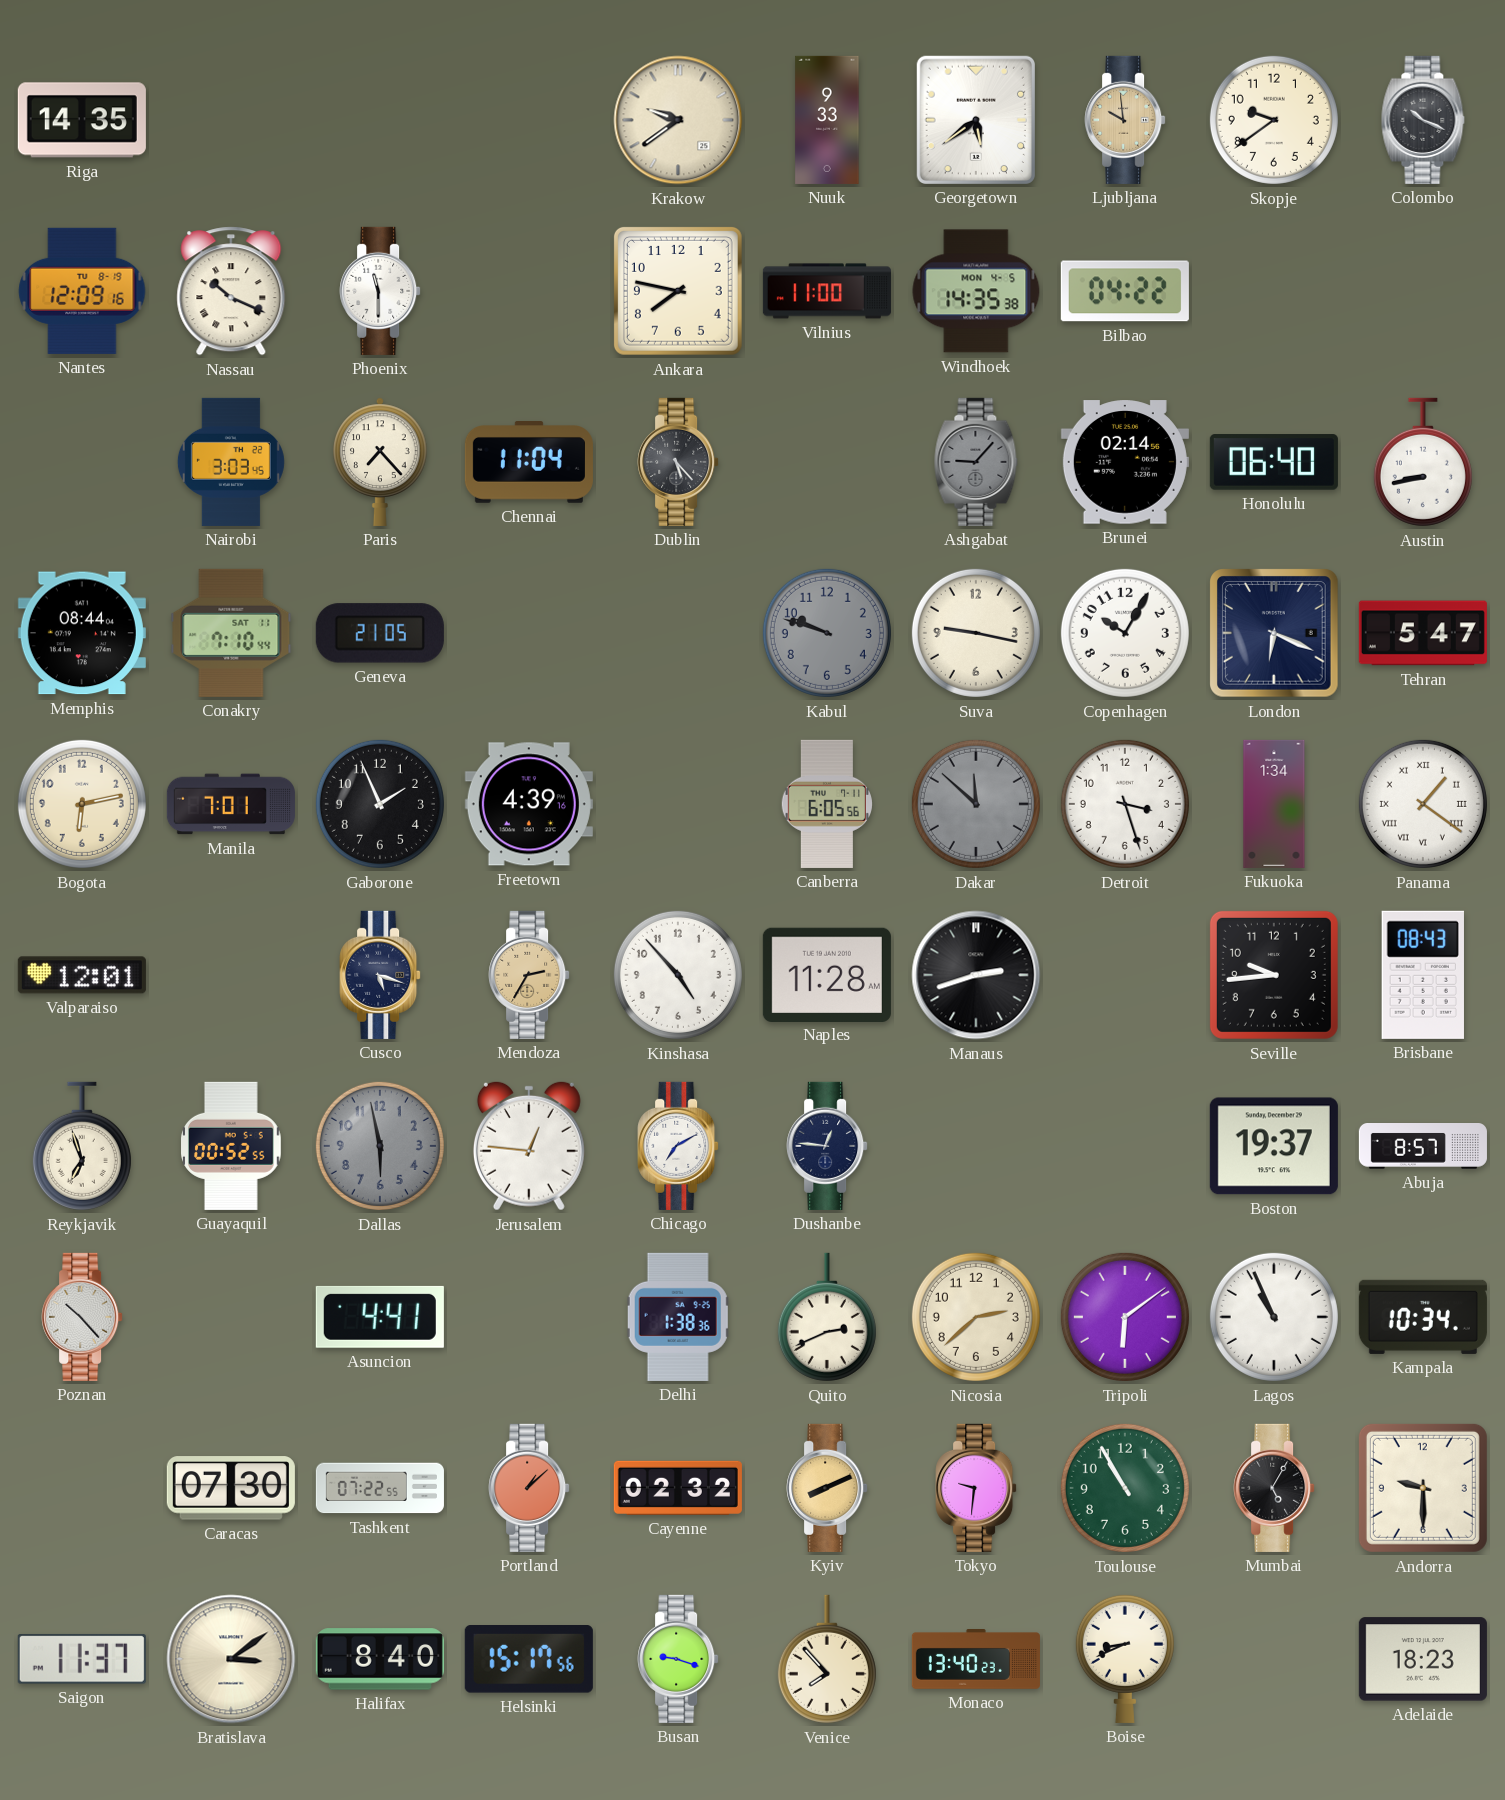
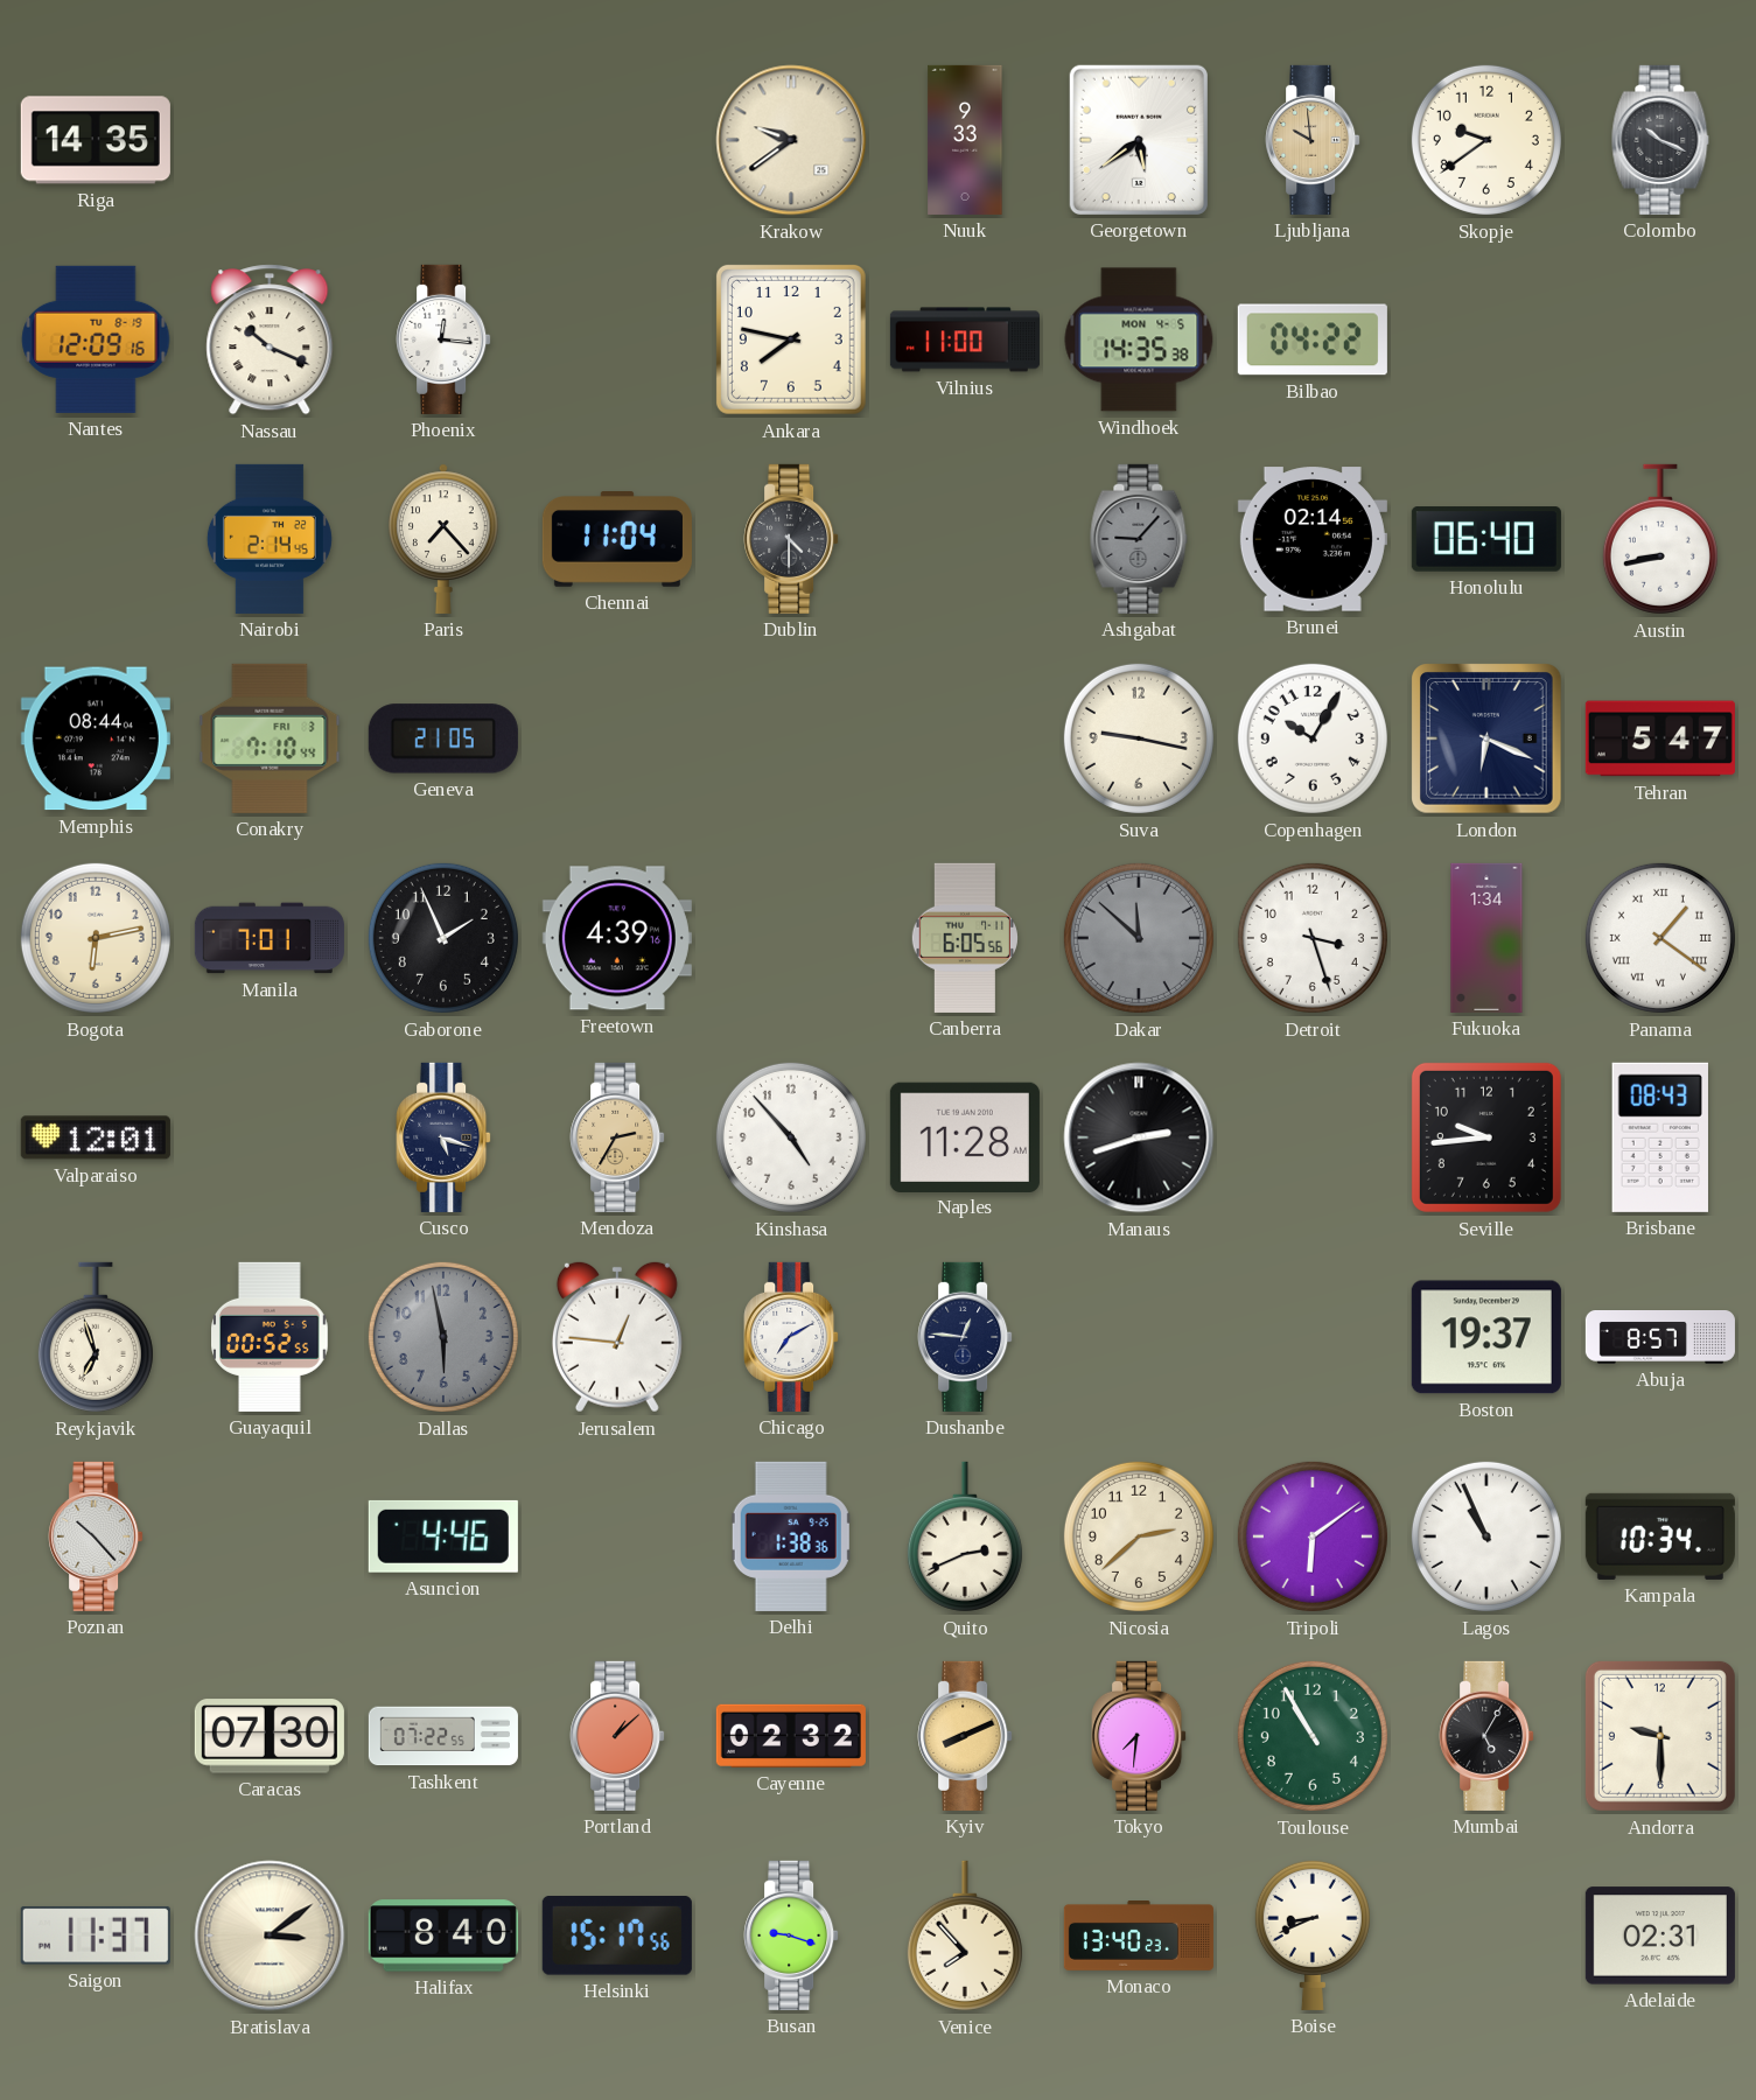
Phoenix: 11:30 -> 12:16 (443, 339)
Nairobi: 3:03 -> 2:14 (270, 539)
Dublin: 5:23 -> 4:30 (791, 539)
Conakry date: SAT 11 -> FRI 3 (270, 738)
Kabul: 9:48 -> none (827, 633)
Asuncion: 4:41 -> 4:46 (443, 1536)
Tokyo: 9:31 -> 7:31 (1139, 1736)
Adelaide: 18:23 -> 02:31 (1660, 1936)
